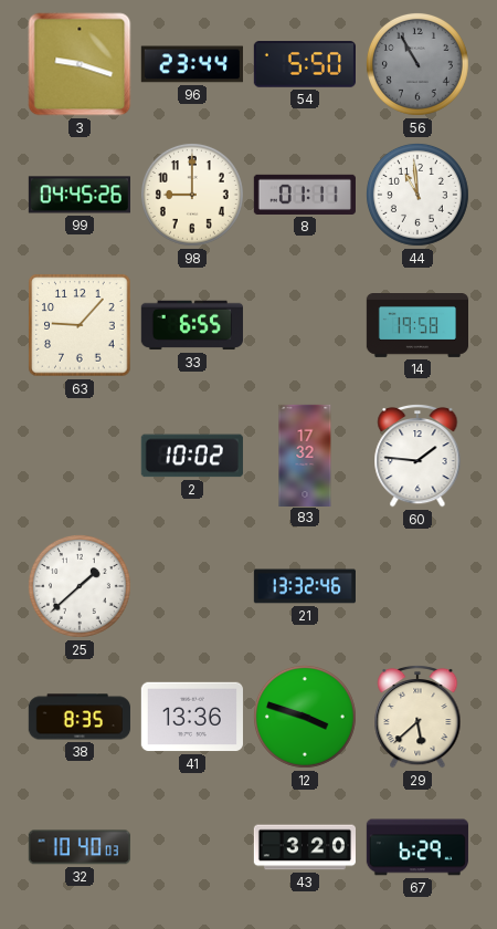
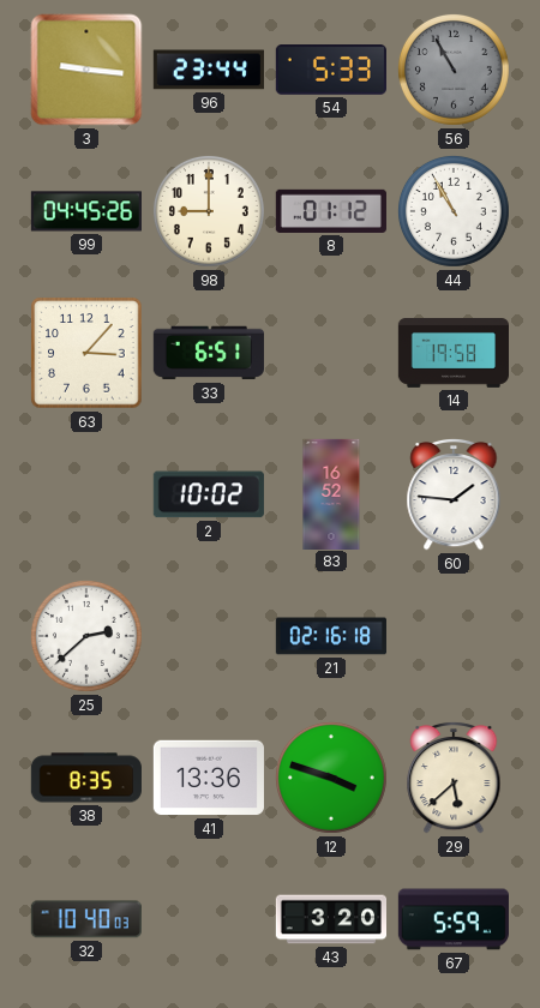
3: 9:18 -> 9:16 (86, 70)
54: 5:50 -> 5:33 (331, 70)
8: 01:11 -> 01:12 (331, 211)
44: 10:59 -> 10:55 (454, 211)
63: 9:07 -> 3:07 (86, 353)
33: 6:55 -> 6:51 (209, 353)
83: 17:32 -> 16:52 (331, 493)
25: 1:38 -> 2:38 (86, 636)
21: 13:32 -> 02:16 (330, 636)
67: 6:29 -> 5:59 (454, 919)
